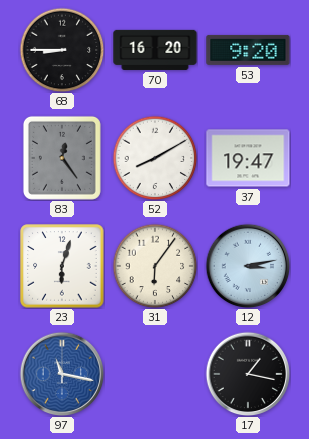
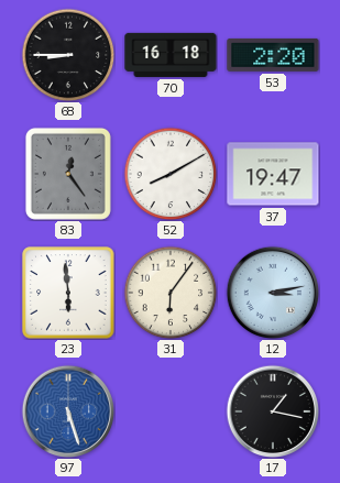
70: 16:20 -> 16:18 (171, 55)
53: 9:20 -> 2:20 (273, 55)
23: 6:03 -> 5:59 (68, 293)
97: 11:17 -> 5:27 (68, 411)
